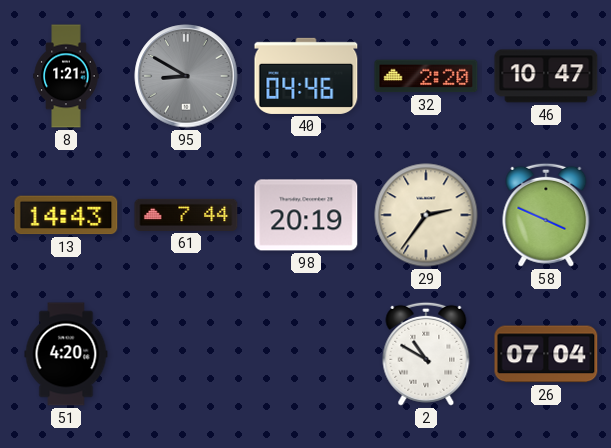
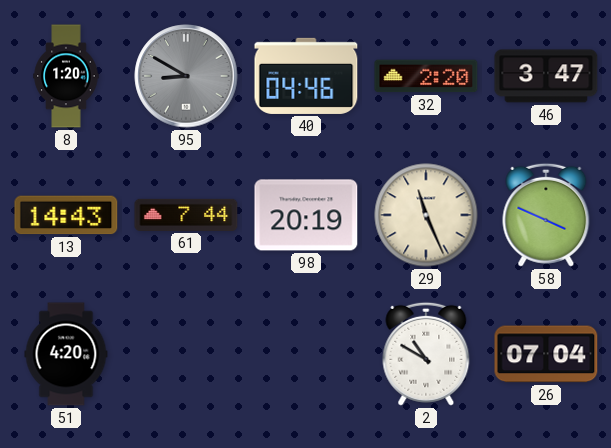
8: 1:21 -> 1:20 (66, 76)
46: 10:47 -> 3:47 (546, 76)
29: 2:36 -> 11:26 (426, 215)
